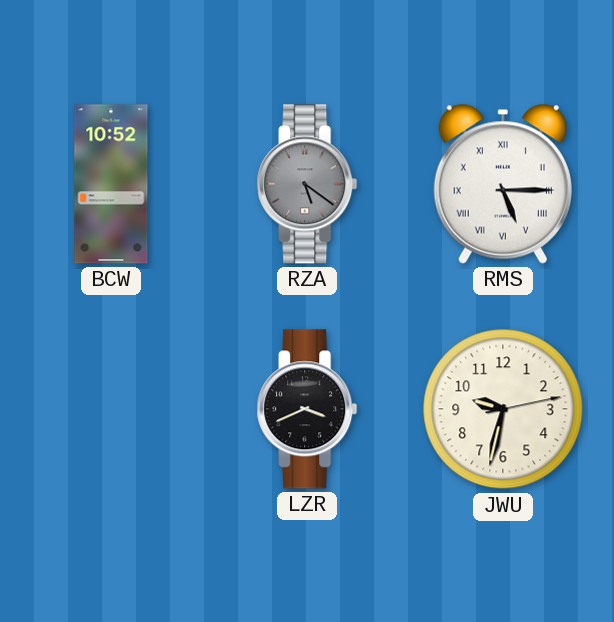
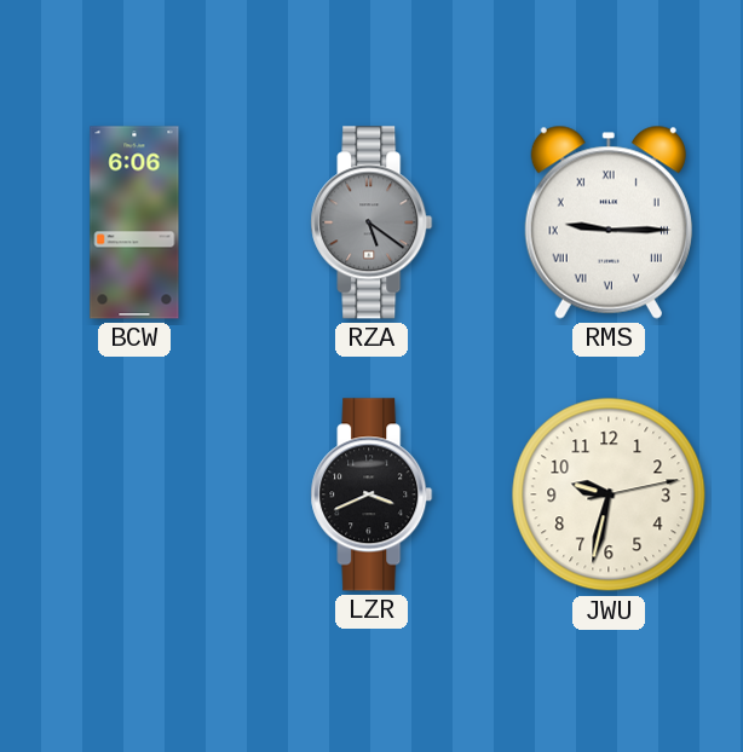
BCW: 10:52 -> 6:06 (134, 222)
RMS: 5:15 -> 9:15 (609, 222)
